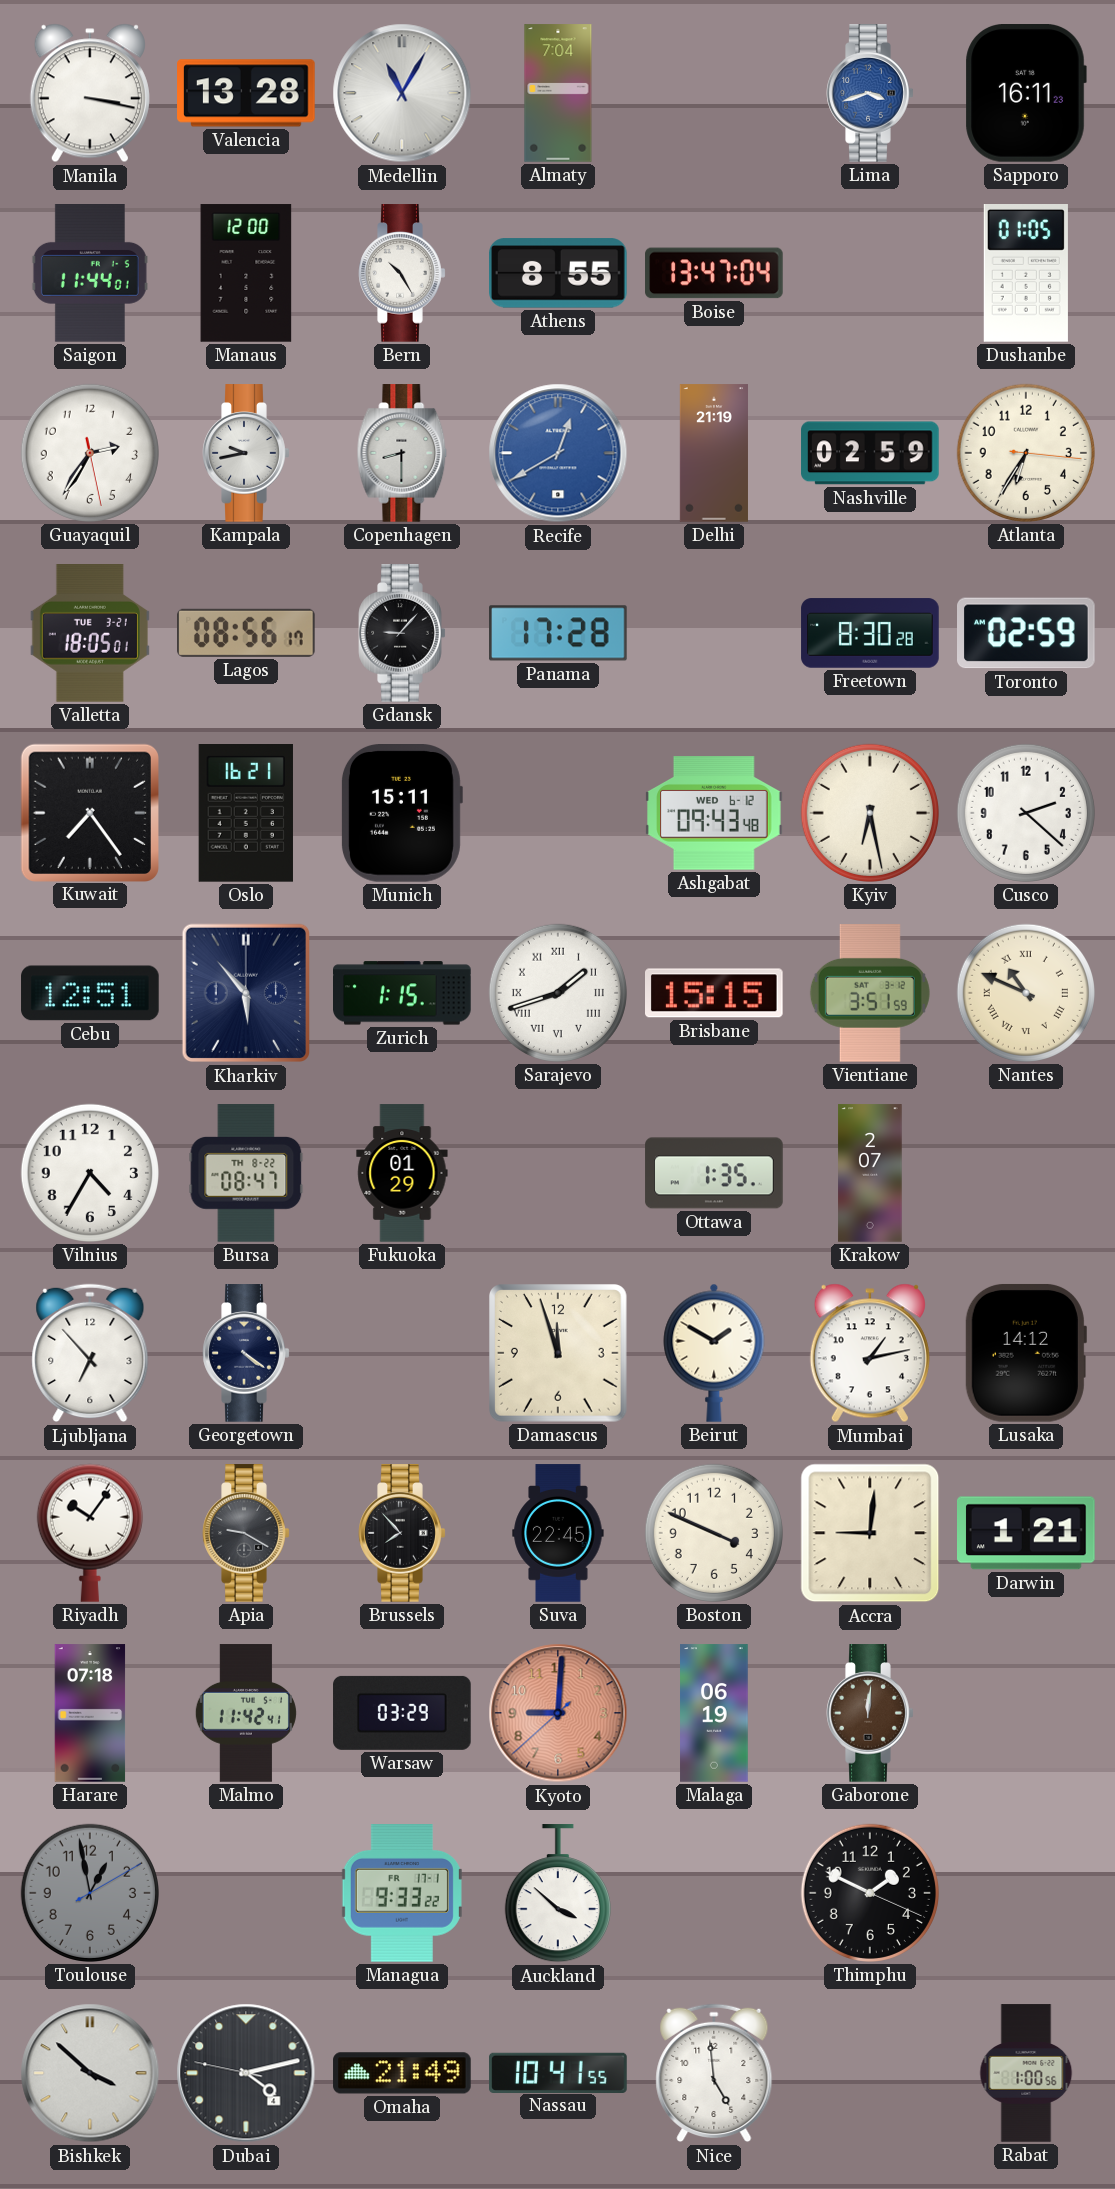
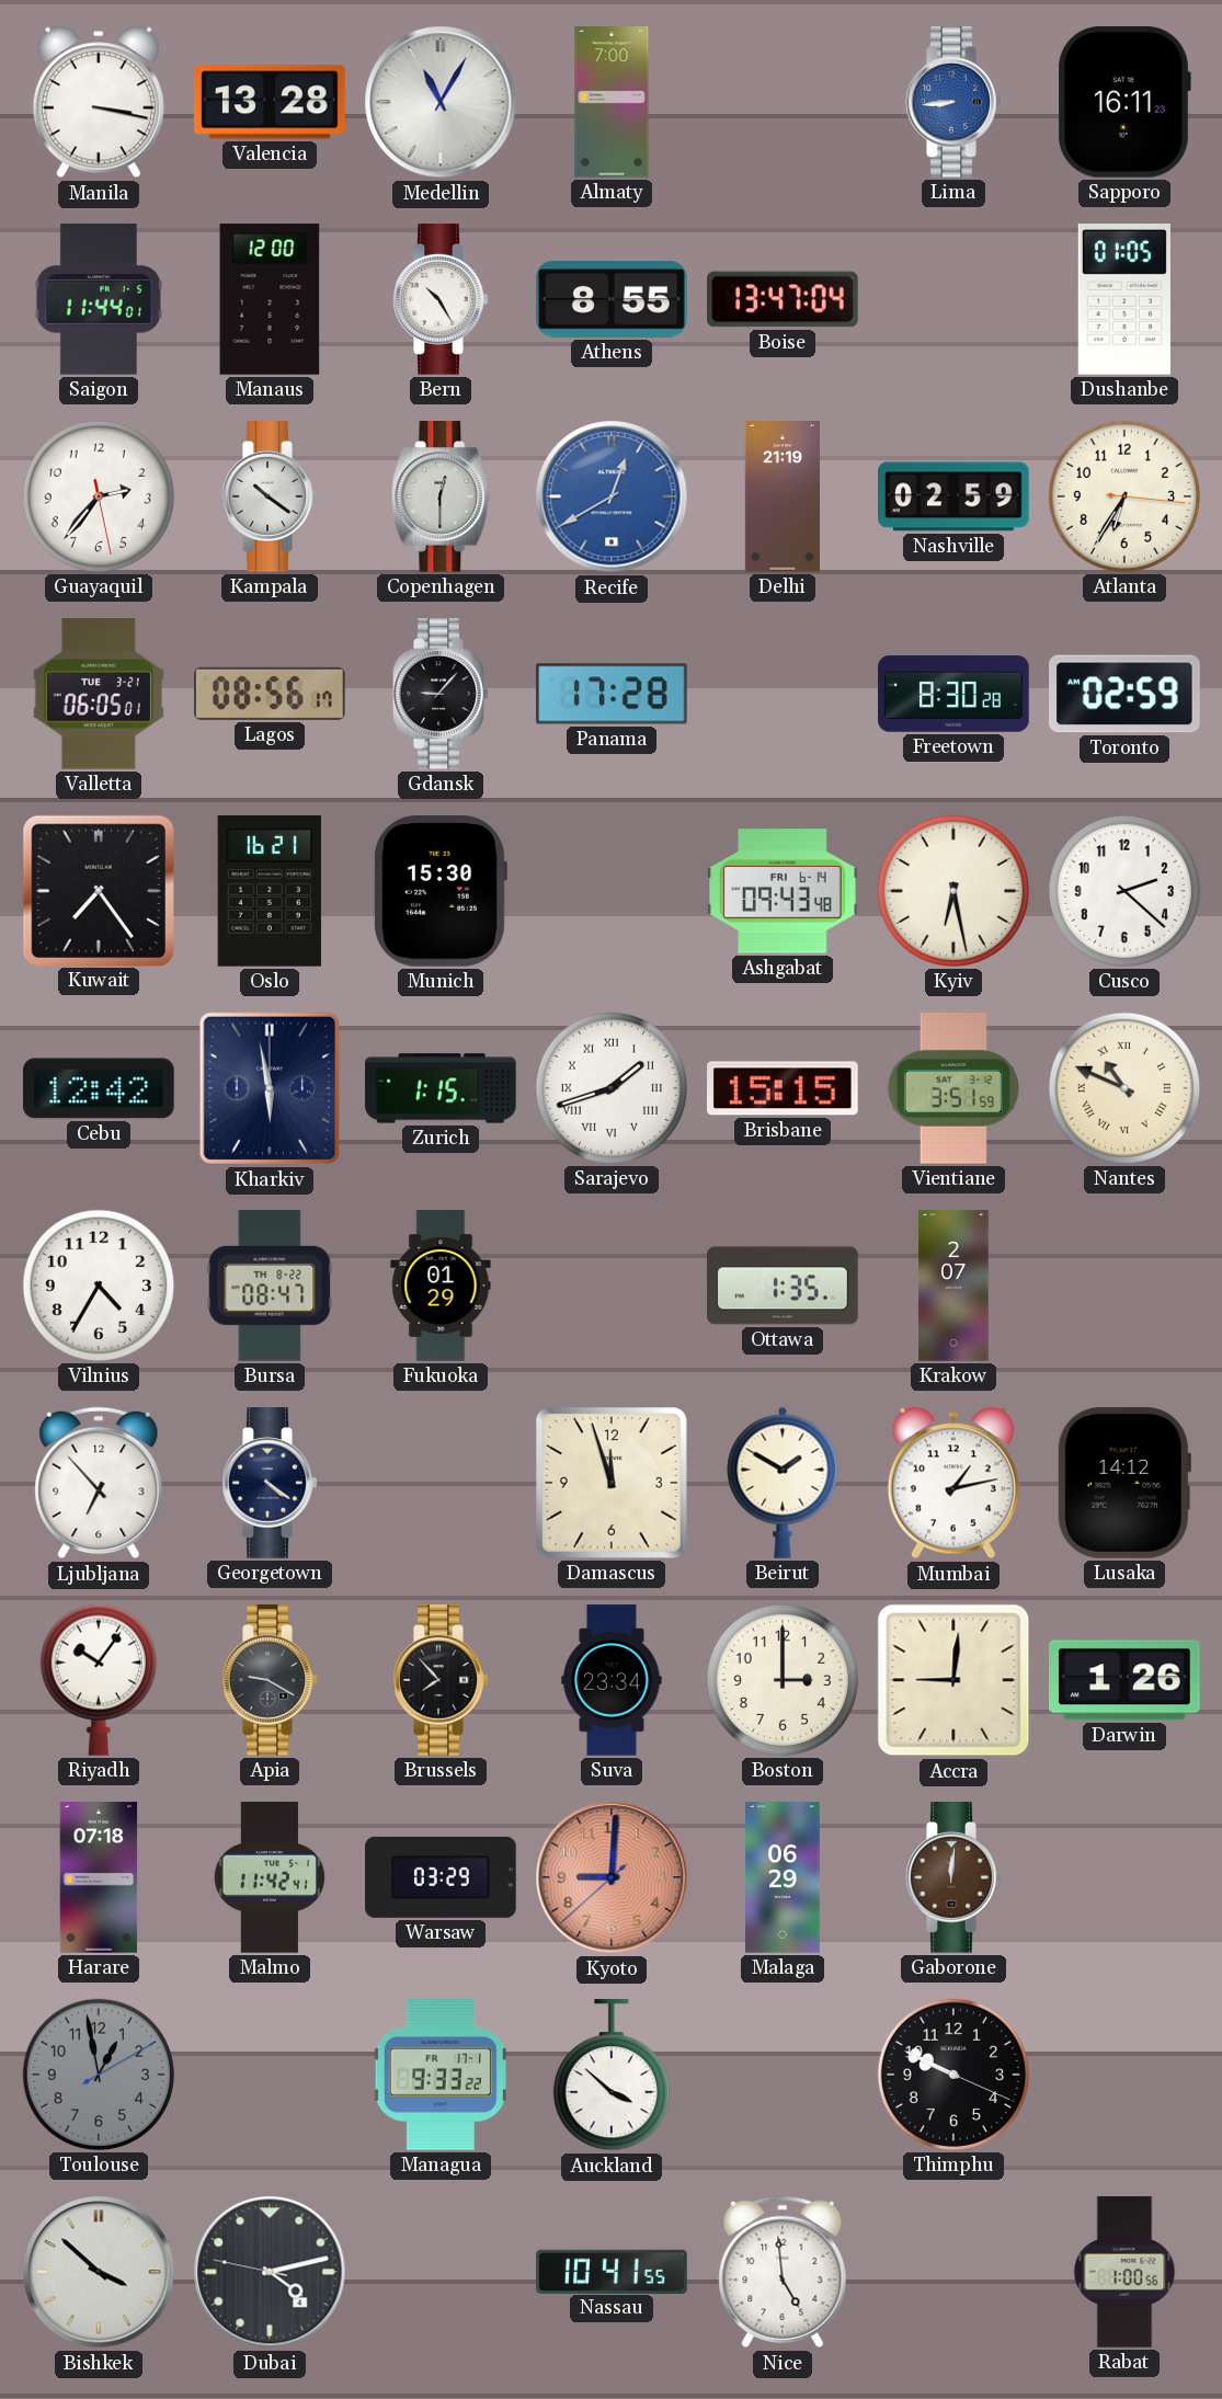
Almaty: 7:04 -> 7:00 (612, 102)
Lima: 3:42 -> 8:44 (953, 102)
Guayaquil: 2:35 -> 2:36 (99, 496)
Kampala: 9:43 -> 10:21 (270, 496)
Copenhagen: 8:30 -> 12:30 (441, 496)
Valletta: 18:05 -> 06:05 (99, 694)
Munich: 15:11 -> 15:30 (439, 892)
Ashgabat date: WED 6-12 -> FRI 6-14 (783, 891)
Cebu: 12:51 -> 12:42 (99, 1088)
Kharkiv: 5:53 -> 5:58 (269, 1088)
Suva: 22:45 -> 23:34 (612, 1680)
Boston: 3:49 -> 3:00 (783, 1680)
Darwin: 1:21 -> 1:26 (1126, 1680)
Malaga: 06:19 -> 06:29 (783, 1877)
Thimphu: 1:49 -> 9:49 (953, 2075)
Omaha: 21:49 -> none (402, 2073)
